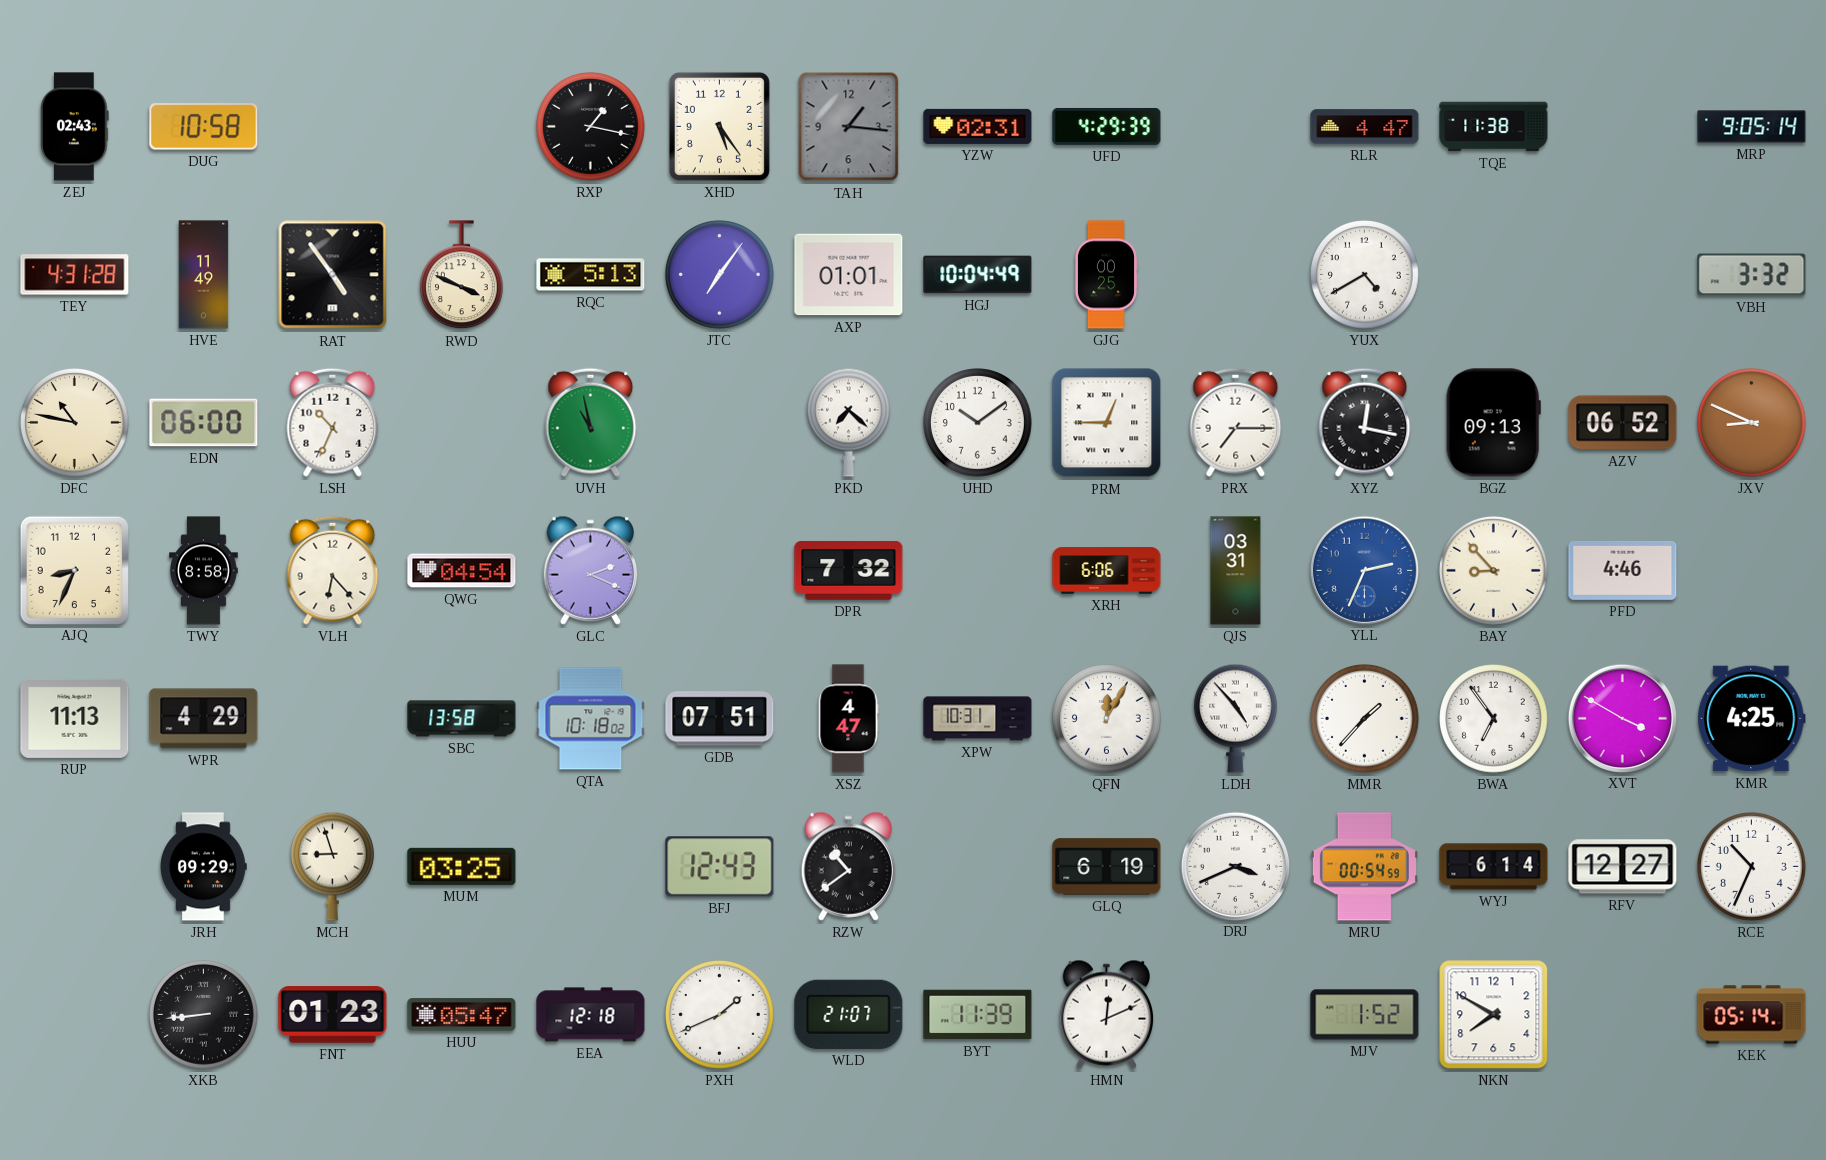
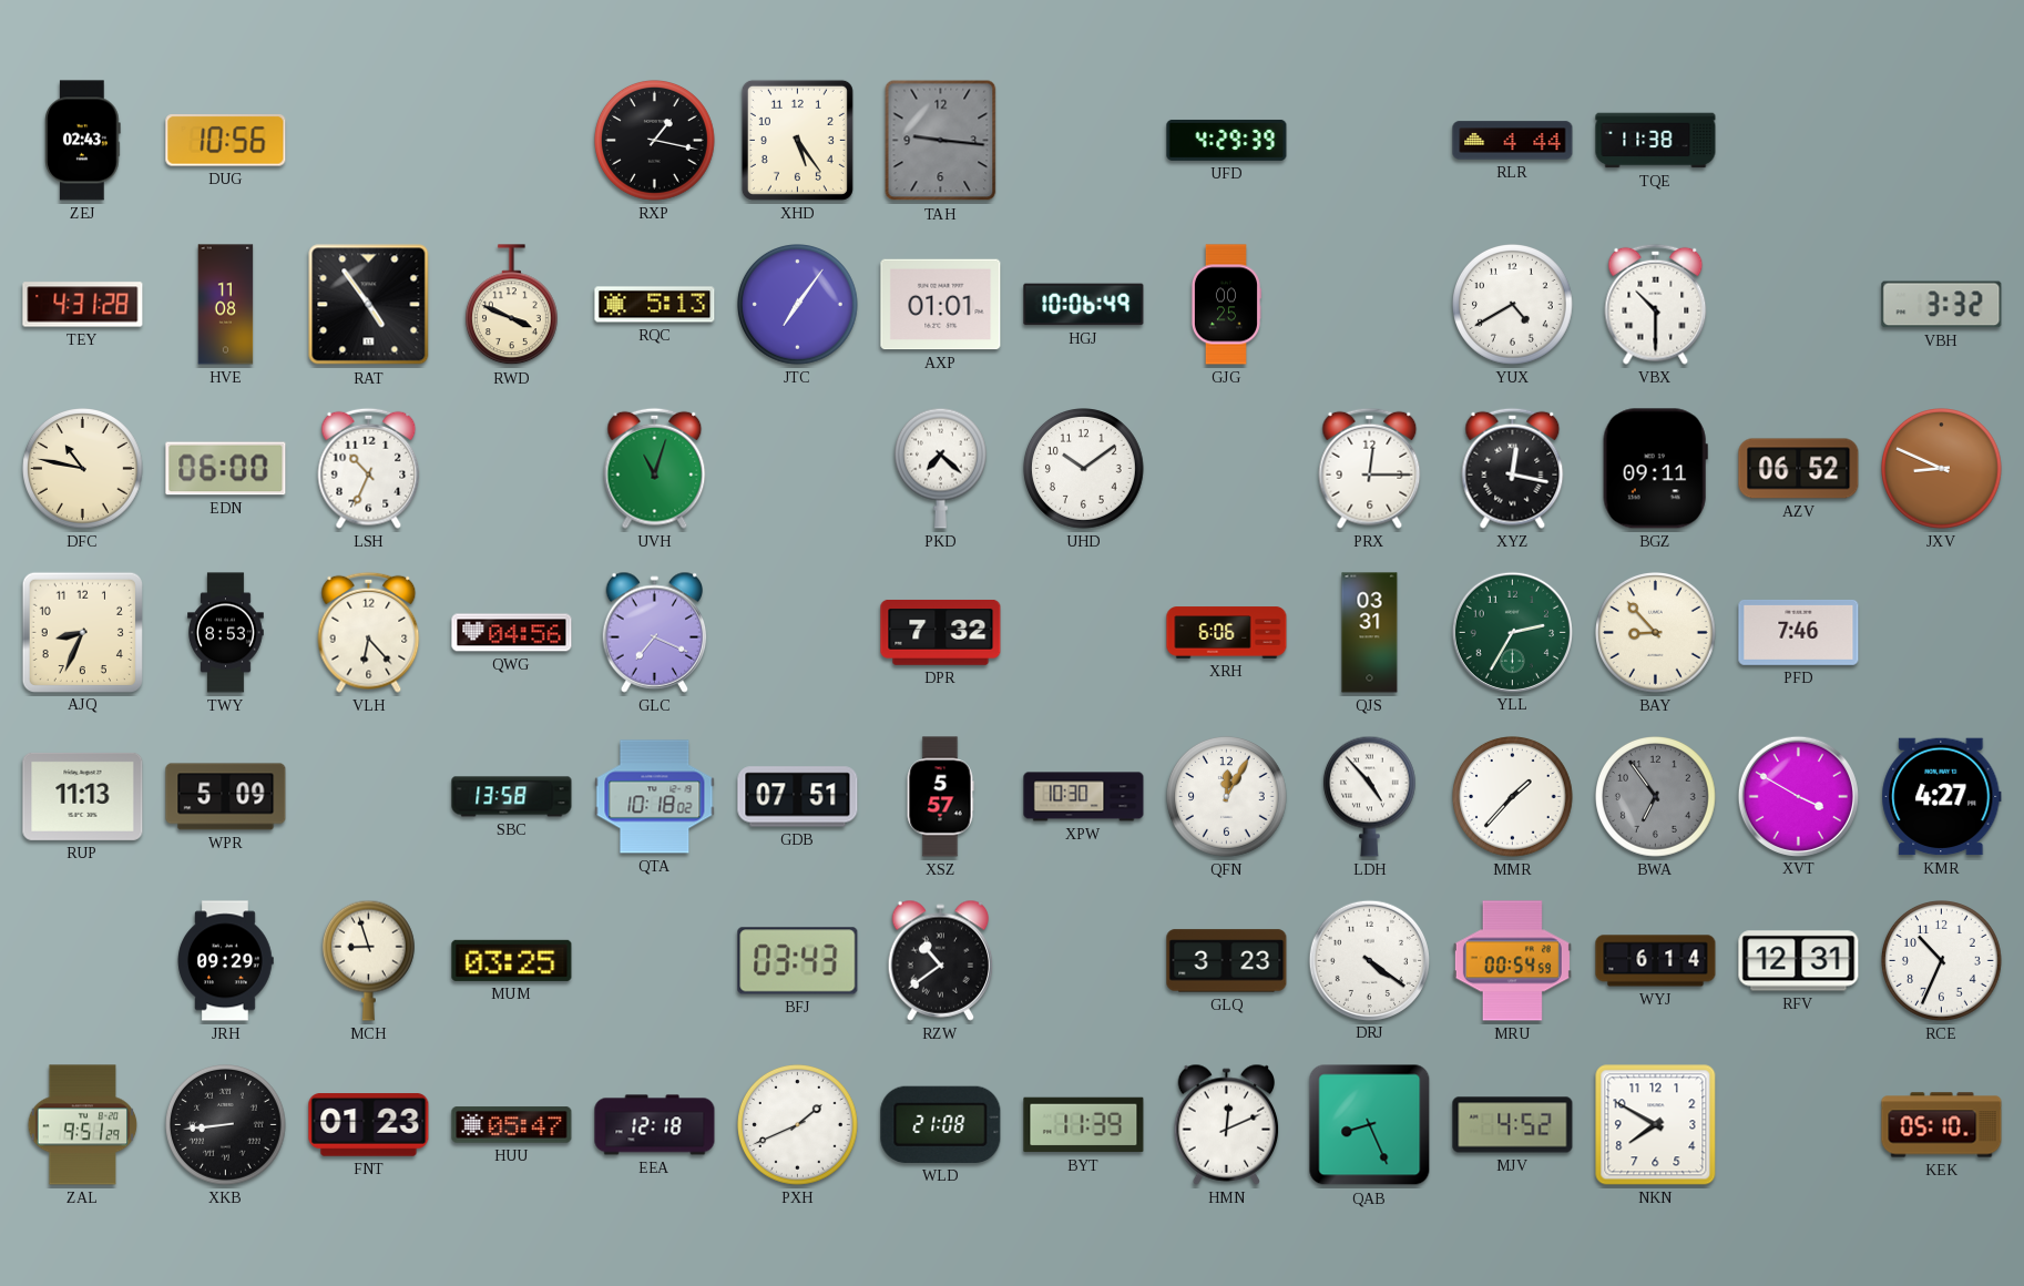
DUG: 10:58 -> 10:56 (226, 141)
TAH: 1:16 -> 9:16 (941, 141)
YZW: 02:31 -> none (978, 126)
RLR: 4:47 -> 4:44 (1513, 141)
MRP: 9:05 -> none (1752, 127)
HVE: 11:49 -> 11:08 (226, 305)
HGJ: 10:04 -> 10:06 (1084, 305)
VBX: none -> 10:30 (1656, 304)
UVH: 10:58 -> 11:03 (655, 468)
PRM: 12:45 -> none (1107, 423)
PRX: 7:15 -> 12:15 (1370, 468)
BGZ: 09:13 -> 09:11 (1655, 469)
TWY: 8:58 -> 8:53 (226, 633)
QWG: 04:54 -> 04:56 (512, 633)
GLC: 2:19 -> 7:19 (655, 632)
YLL: 2:34 -> 2:35 (1512, 632)
YLL dial: blue -> green (1512, 632)
PFD: 4:46 -> 7:46 (1799, 632)
WPR: 4:29 -> 5:09 (226, 797)
XSZ: 4:47 -> 5:57 (940, 797)
XPW: 10:31 -> 10:30 (1084, 797)
BWA dial: white -> grey (1656, 797)
KMR: 4:25 -> 4:27 (1942, 797)
BFJ: 12:43 -> 03:43 (798, 961)
GLQ: 6:19 -> 3:23 (1227, 961)
DRJ: 3:41 -> 4:21 (1369, 960)
RFV: 12:27 -> 12:31 (1799, 961)
ZAL: none -> 9:51 (83, 1125)
WLD: 21:07 -> 21:08 (941, 1124)
QAB: none -> 8:26 (1370, 1125)
MJV: 1:52 -> 4:52 (1513, 1125)
KEK: 05:14 -> 05:10 (1942, 1125)
